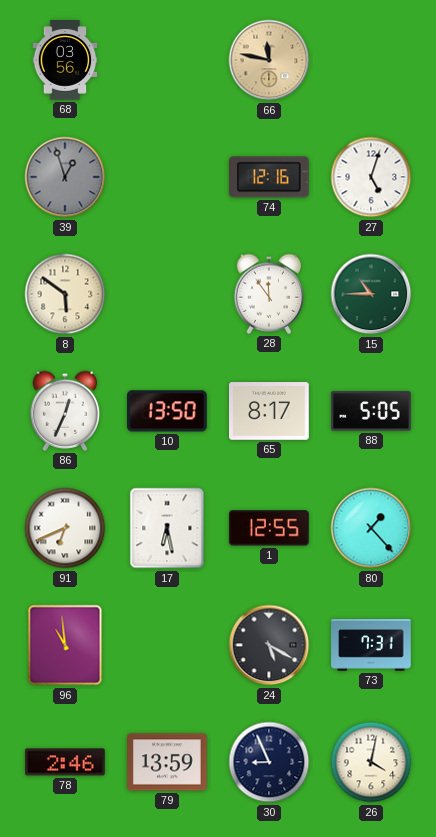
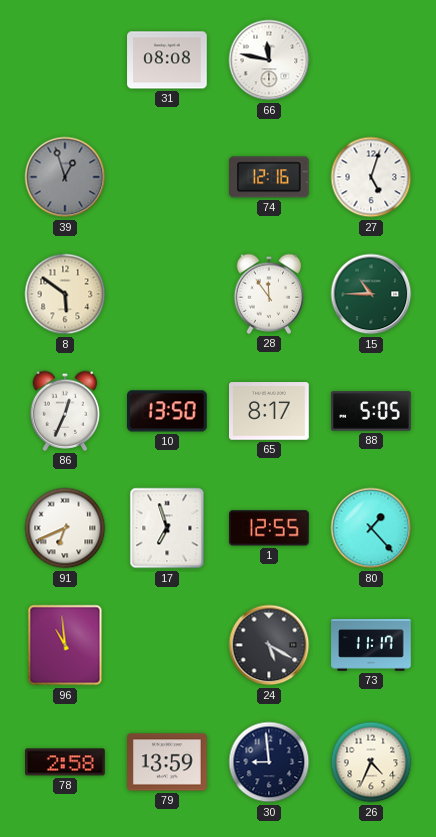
68: 03:56 -> none (65, 60)
31: none -> 08:08 (167, 60)
66 dial: champagne -> white (269, 60)
17: 6:28 -> 6:57 (167, 528)
73: 7:31 -> 11:17 (371, 646)
78: 2:46 -> 2:58 (66, 762)
30: 8:56 -> 8:59 (269, 762)
26: 4:02 -> 4:34 (371, 762)
